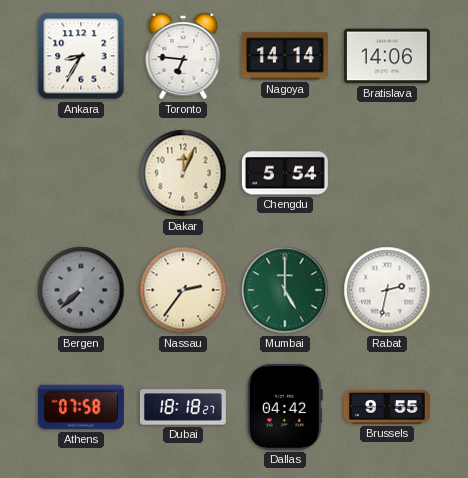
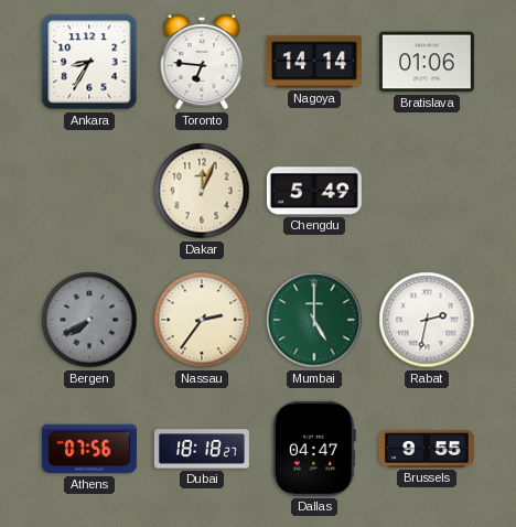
Bratislava: 14:06 -> 01:06 (427, 62)
Chengdu: 5:54 -> 5:49 (314, 191)
Bergen: 7:38 -> 7:40 (89, 320)
Athens: 07:58 -> 07:56 (89, 449)
Dallas: 04:42 -> 04:47 (314, 449)
